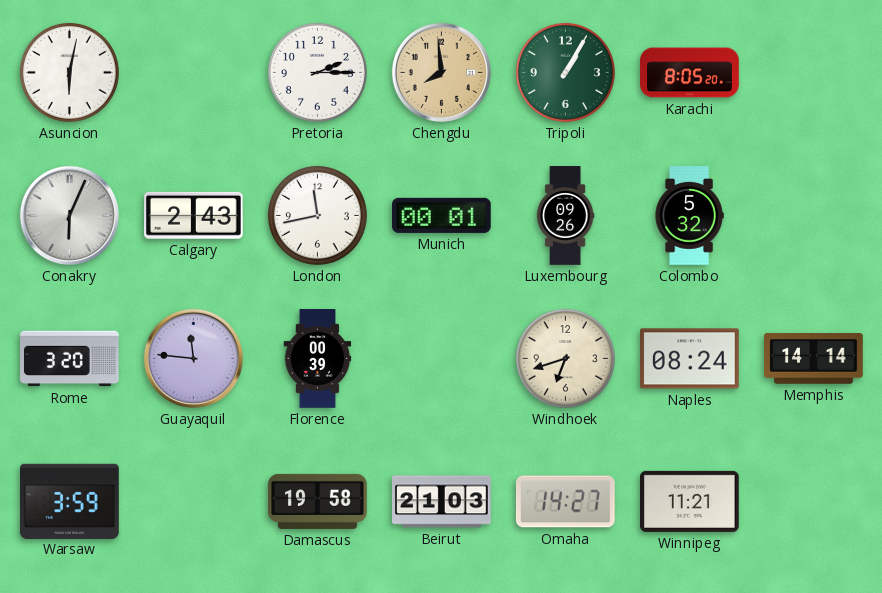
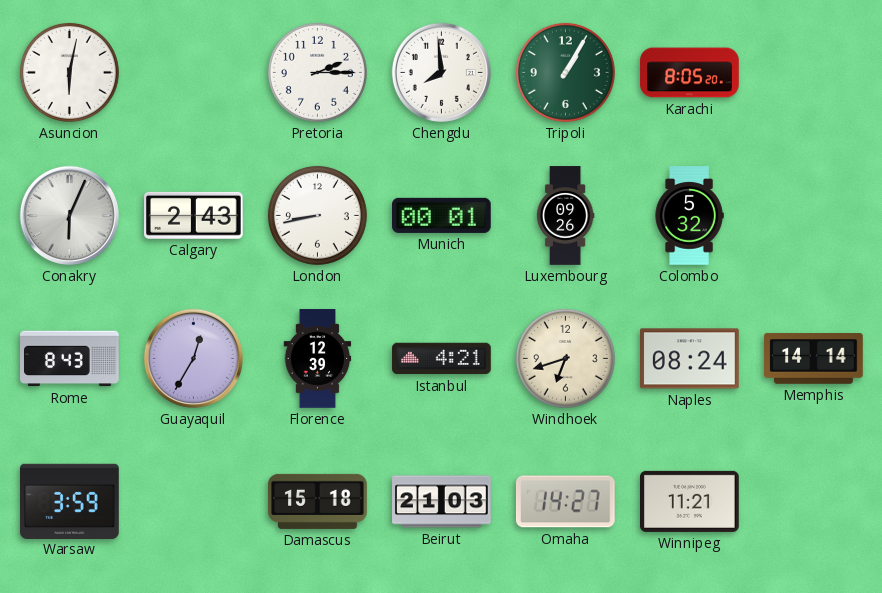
Chengdu dial: champagne -> white (441, 72)
London: 11:43 -> 8:43 (317, 215)
Rome: 3:20 -> 8:43 (70, 359)
Guayaquil: 11:46 -> 12:35 (193, 358)
Florence: 00:39 -> 12:39 (318, 359)
Istanbul: none -> 4:21 (442, 359)
Damascus: 19:58 -> 15:18 (318, 501)
